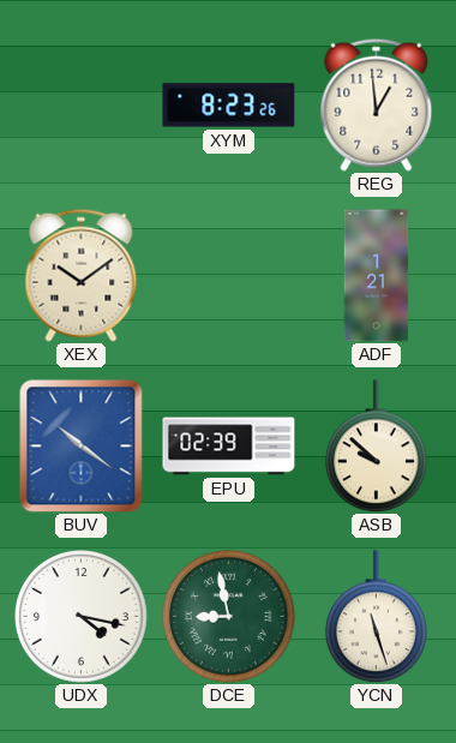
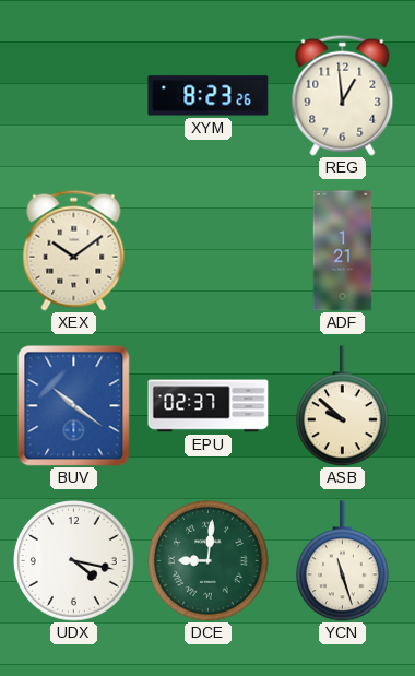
EPU: 02:39 -> 02:37 (209, 406)
DCE: 8:58 -> 9:01 (209, 561)
